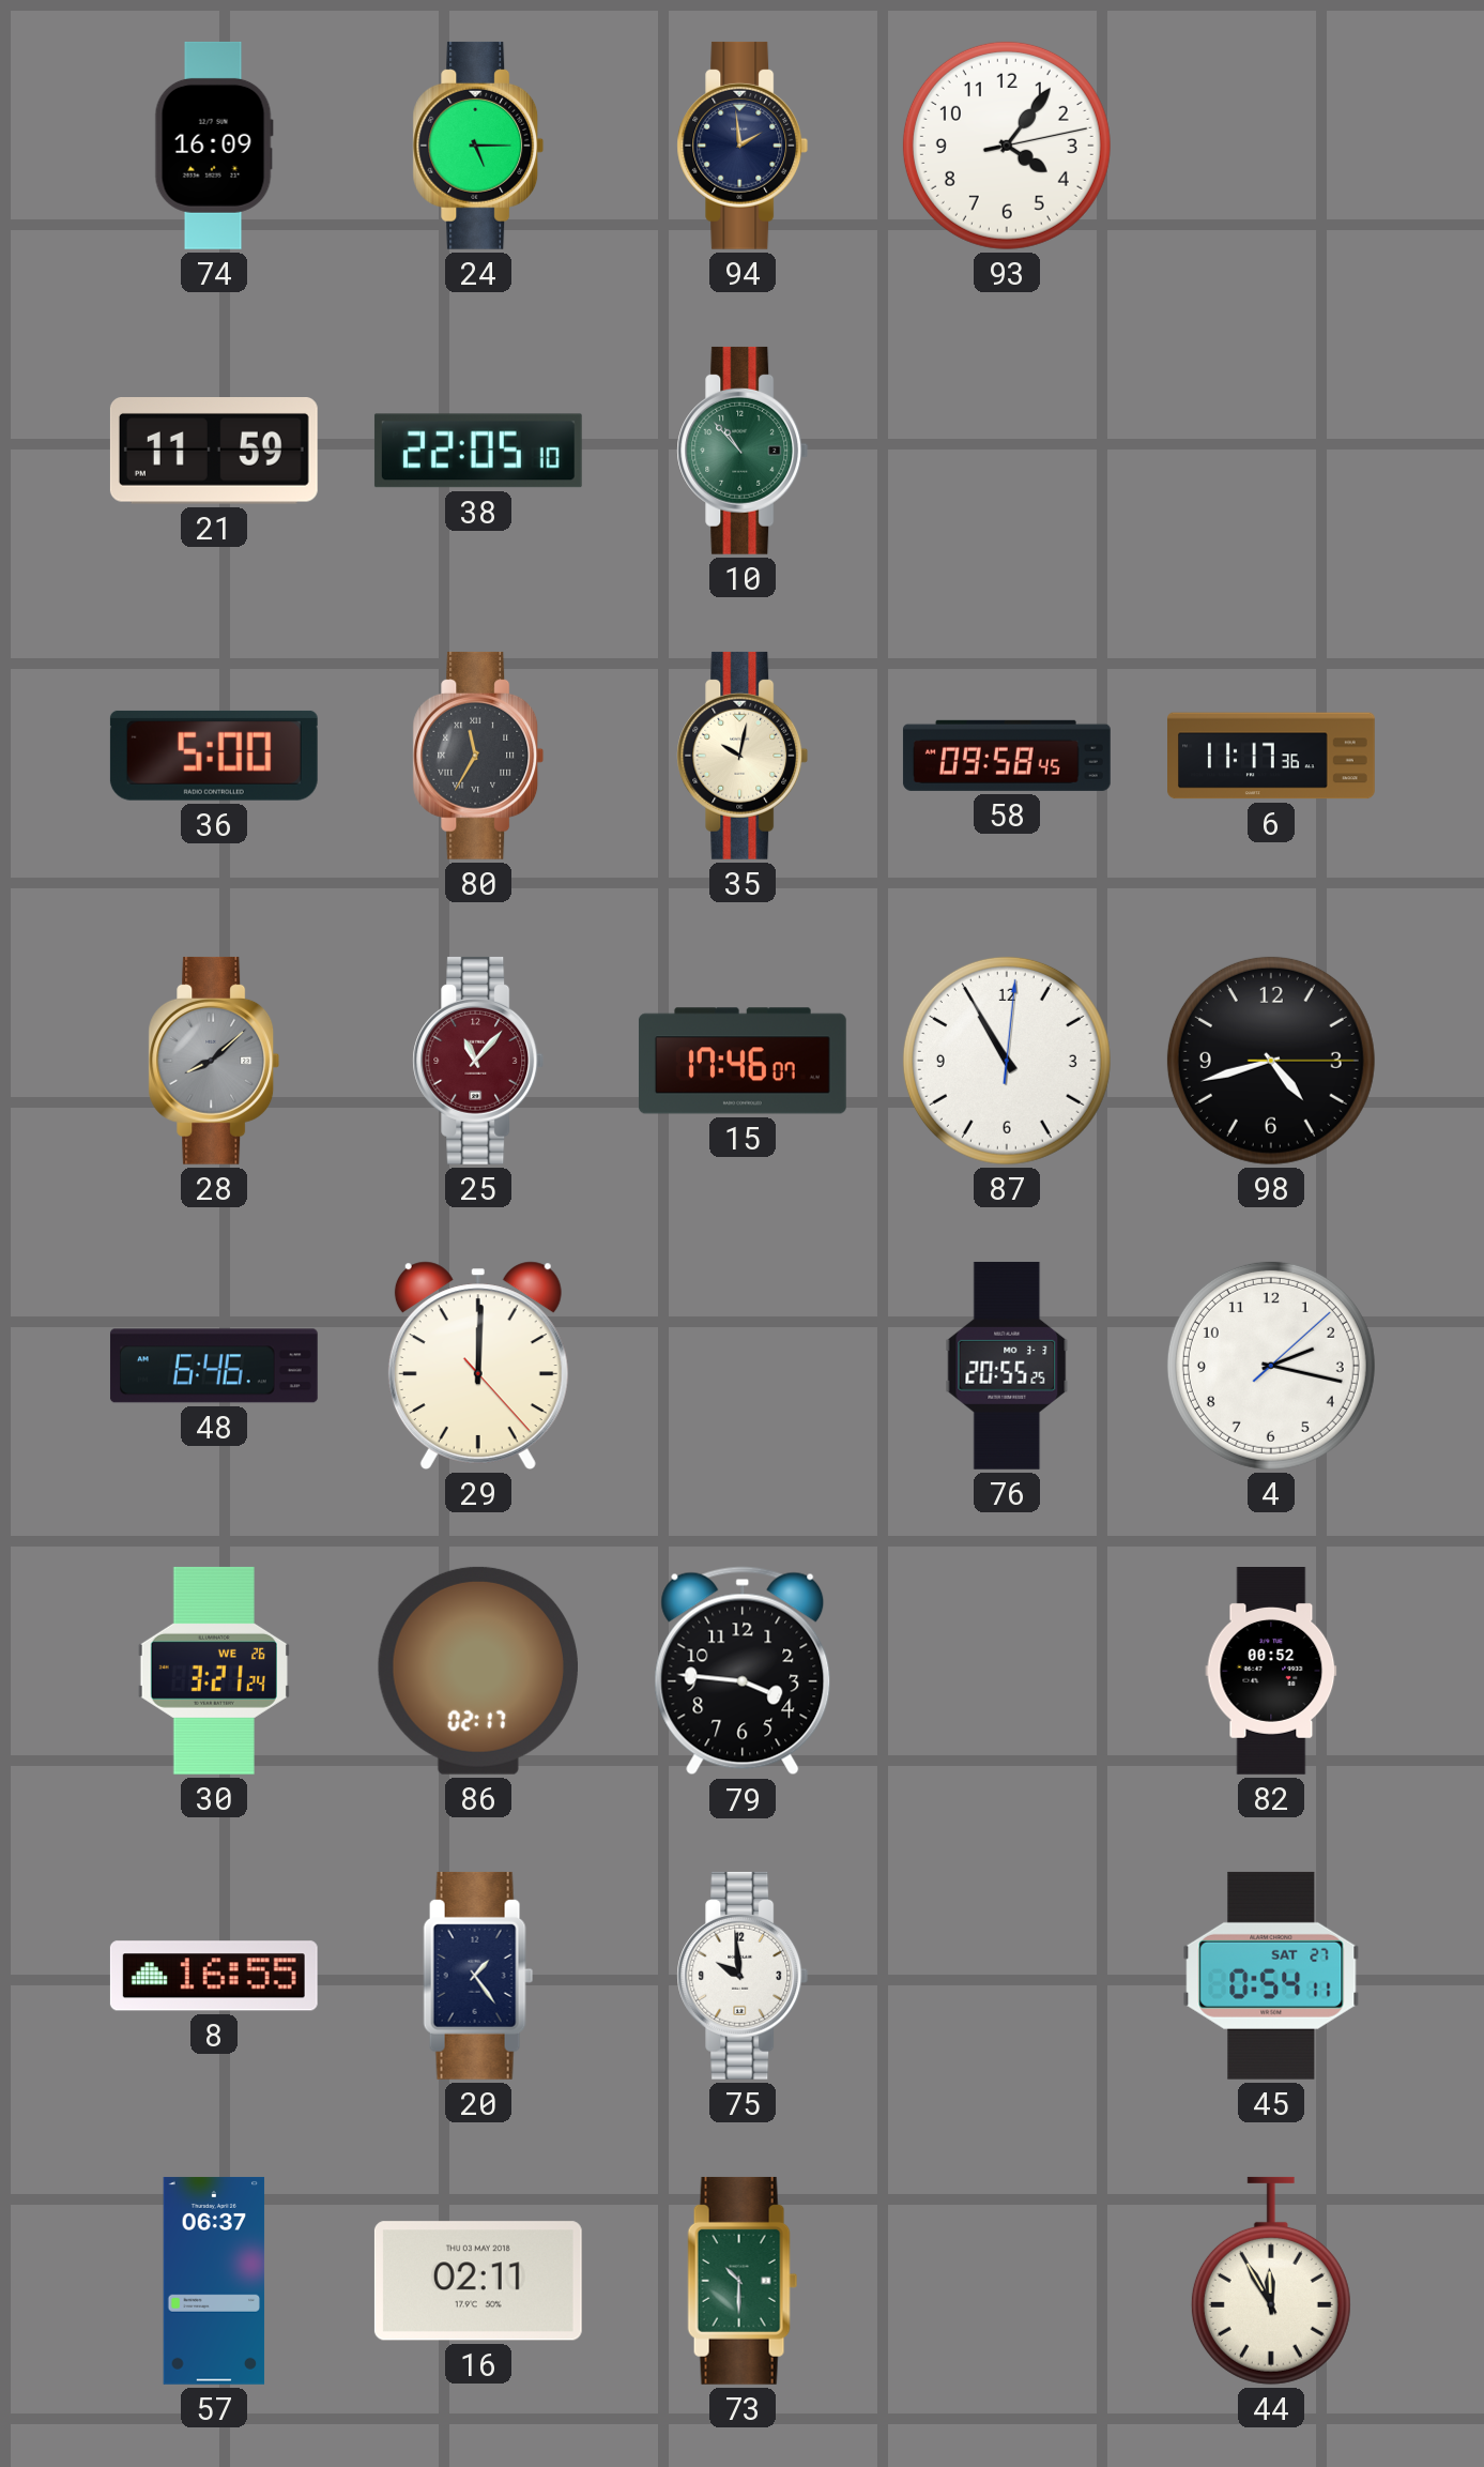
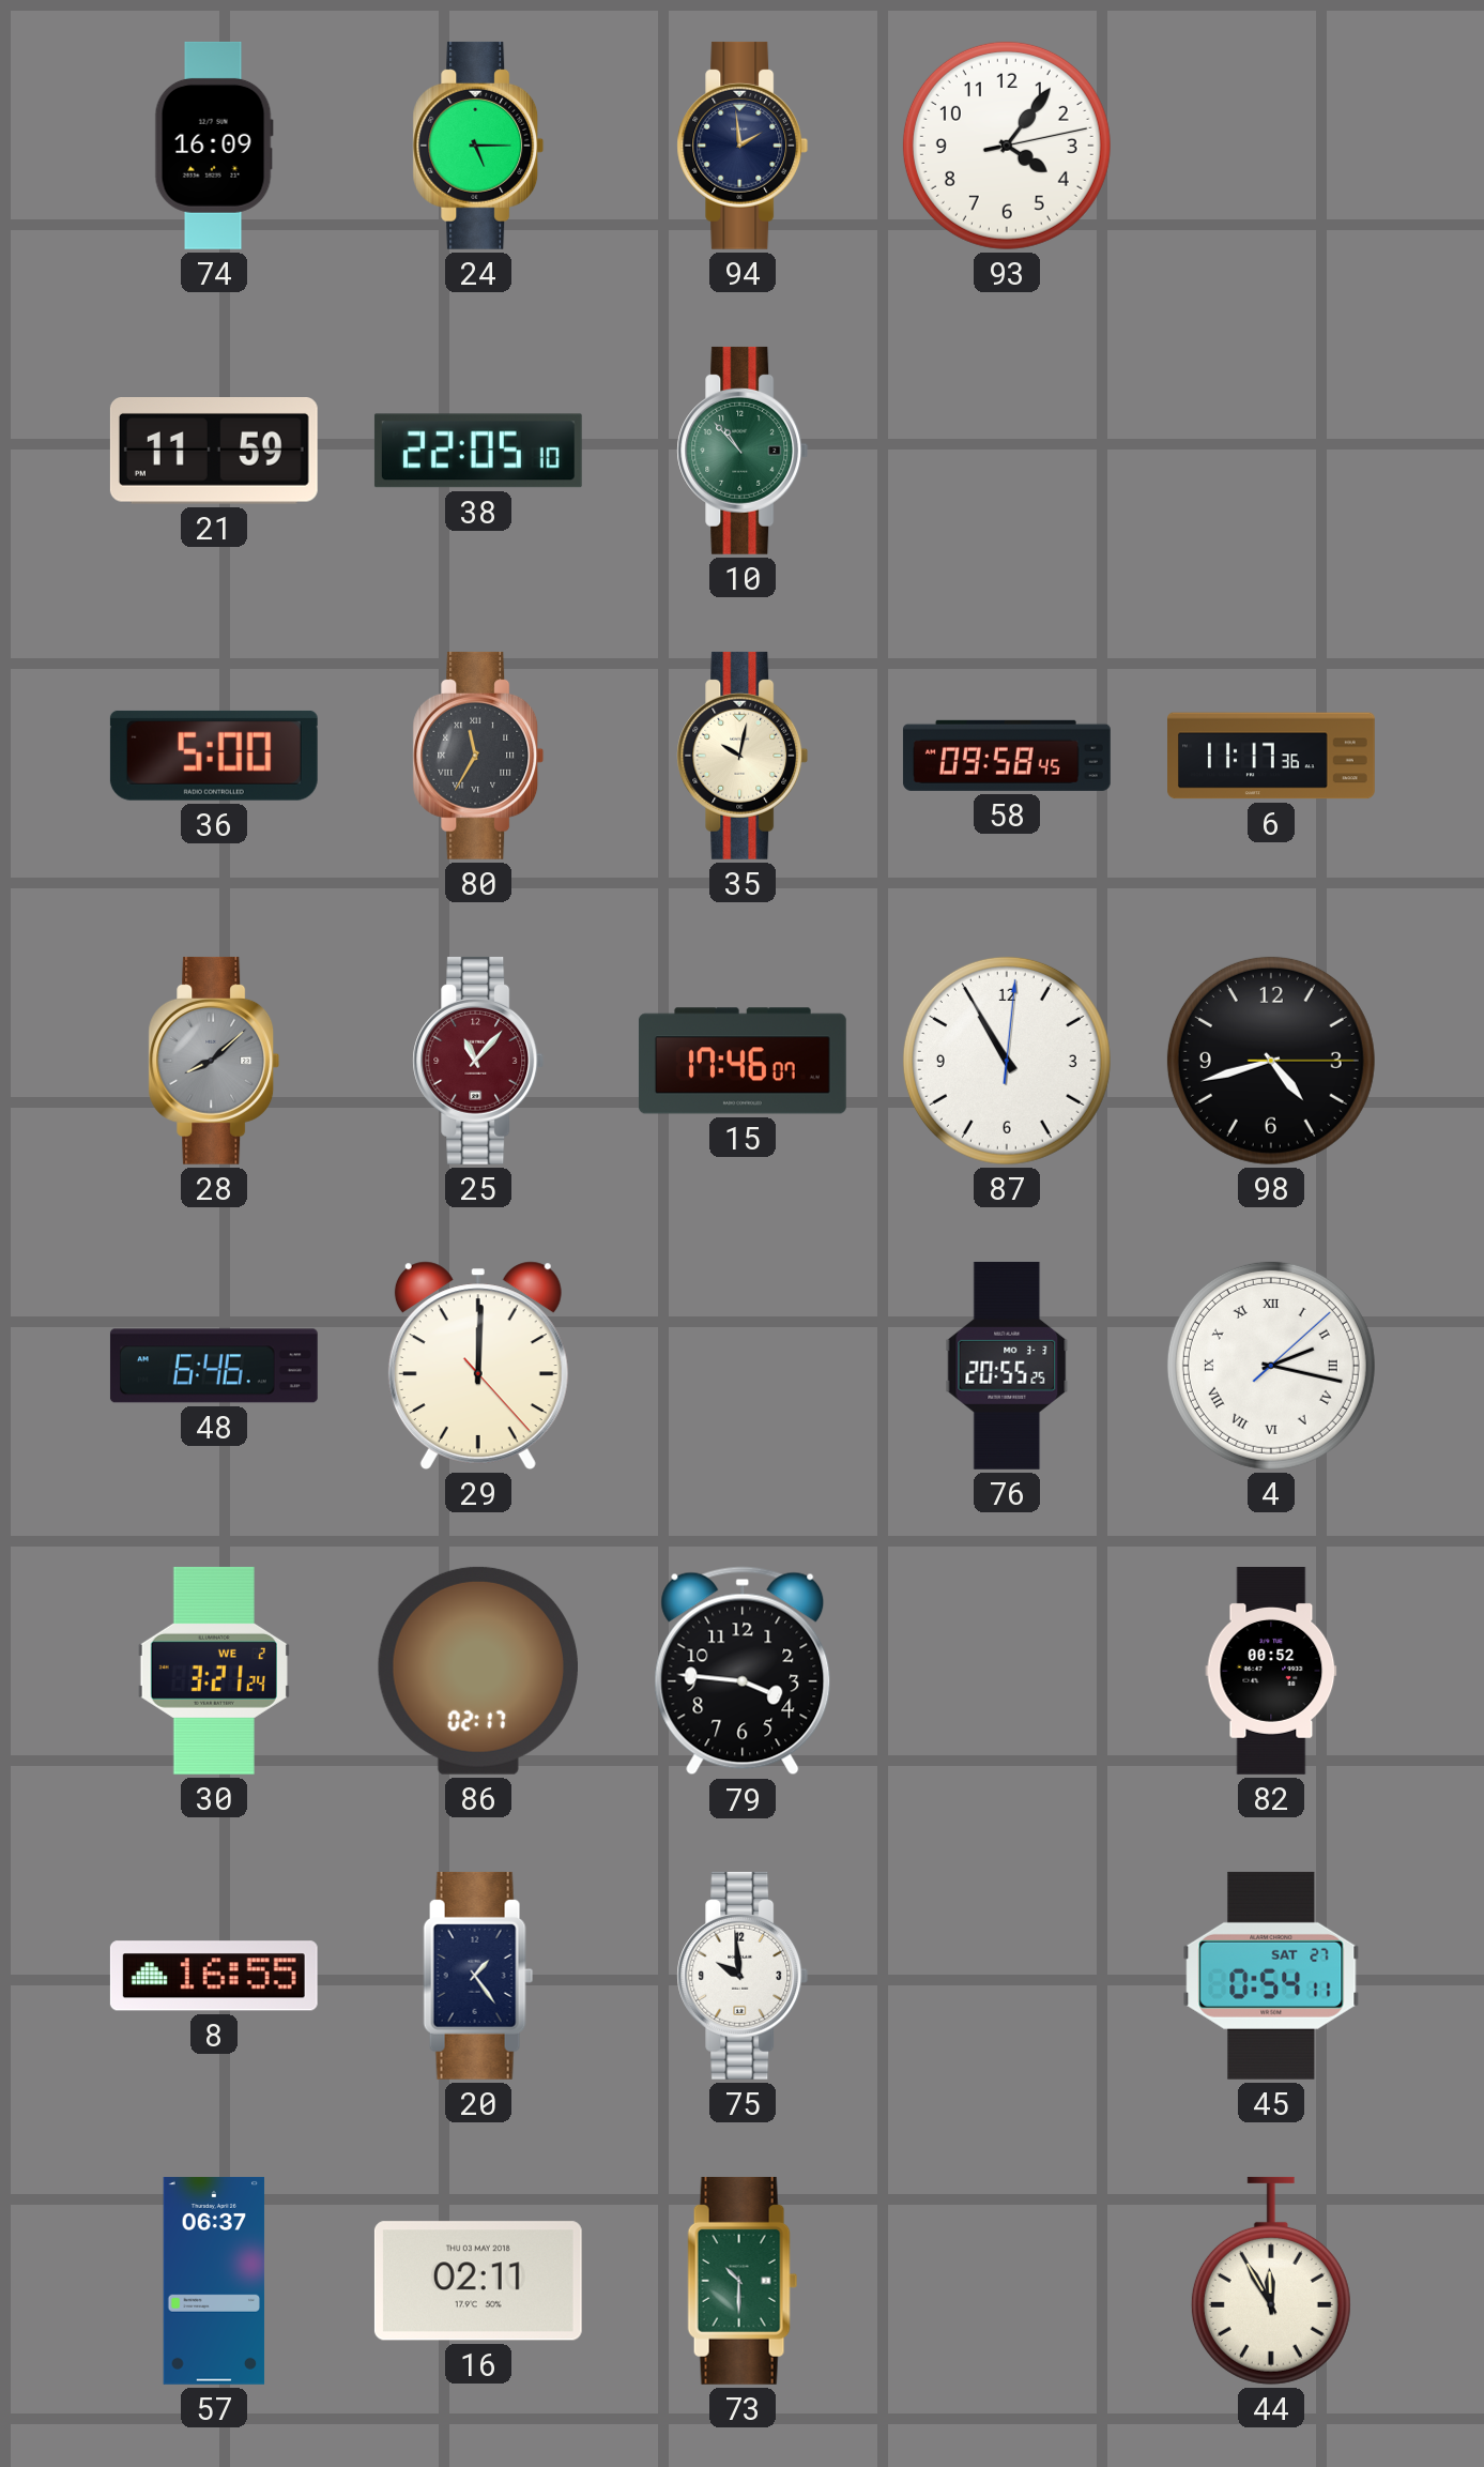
4 numerals: Arabic -> Roman (1271, 1366)
30 date: WE 26 -> WE 2 (214, 1671)
